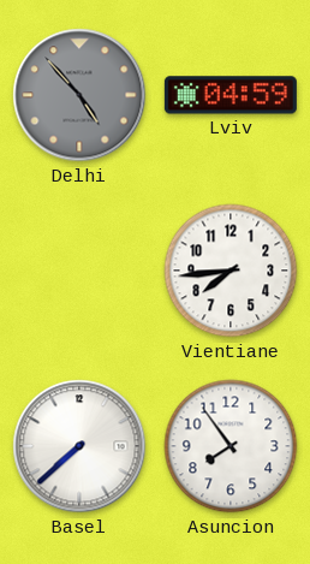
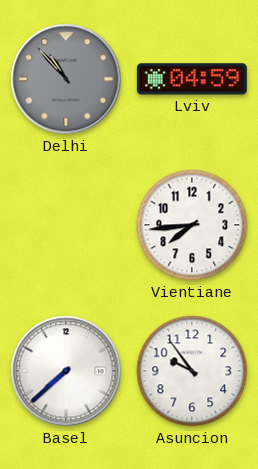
Delhi: 4:53 -> 10:53 (66, 79)
Asuncion: 7:54 -> 9:54 (192, 371)
